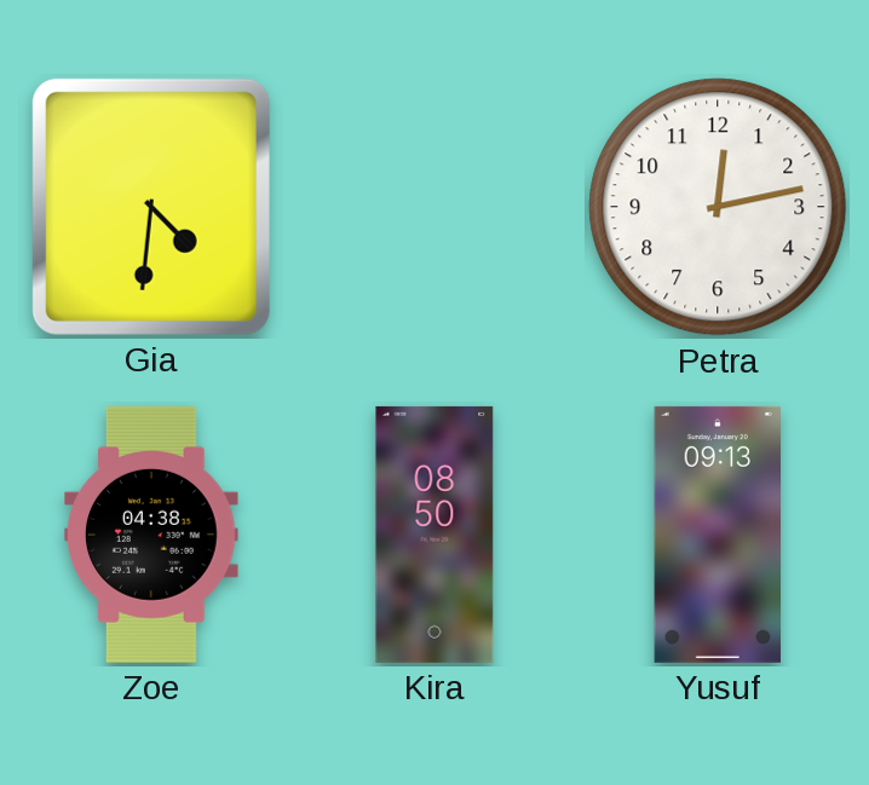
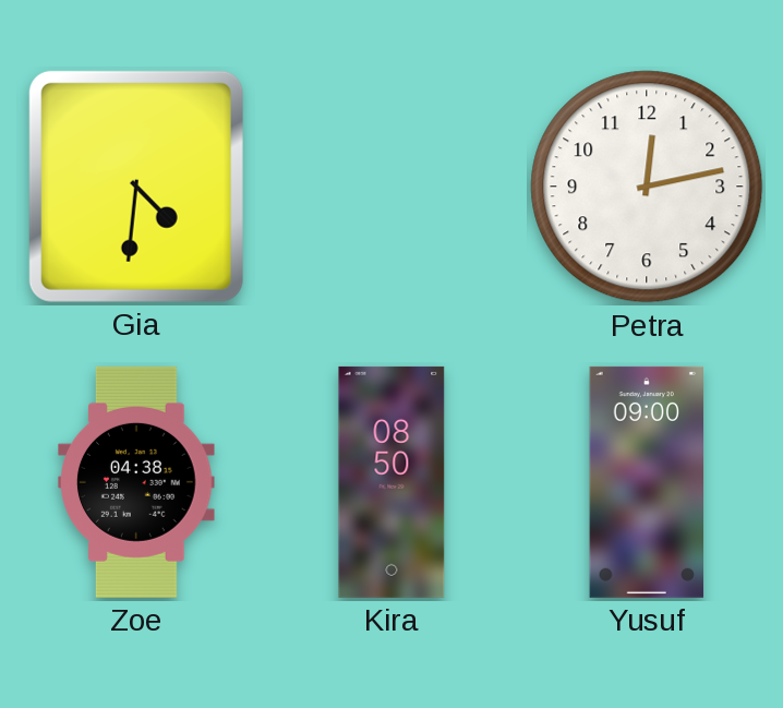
Yusuf: 09:13 -> 09:00 (647, 482)
